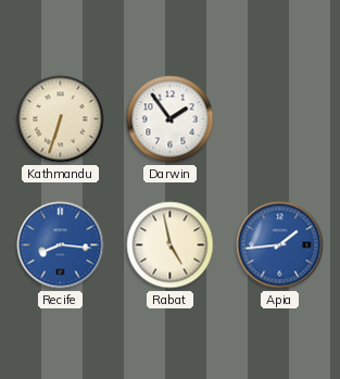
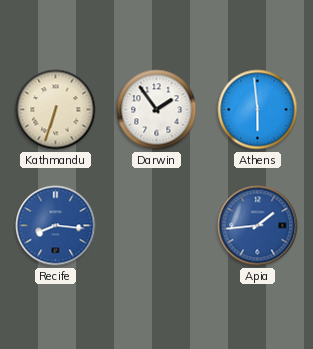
Athens: none -> 5:59 (258, 110)
Rabat: 4:58 -> none (171, 245)
